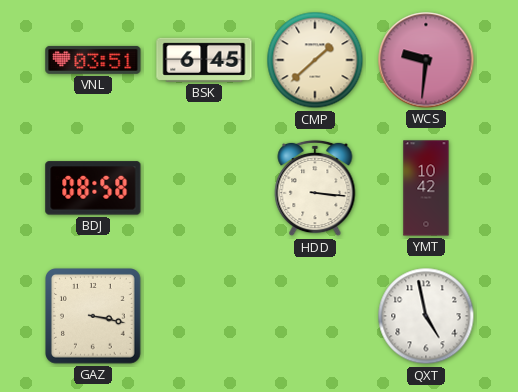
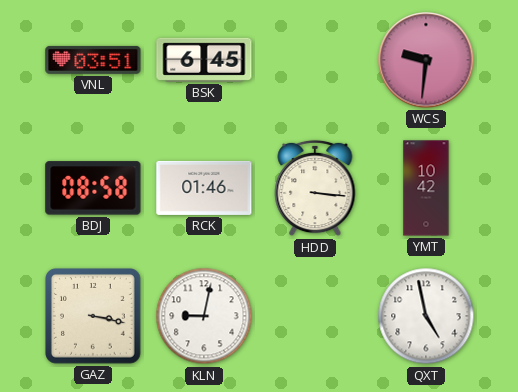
CMP: 1:38 -> none (315, 60)
RCK: none -> 01:46 (204, 188)
KLN: none -> 9:02 (204, 316)
